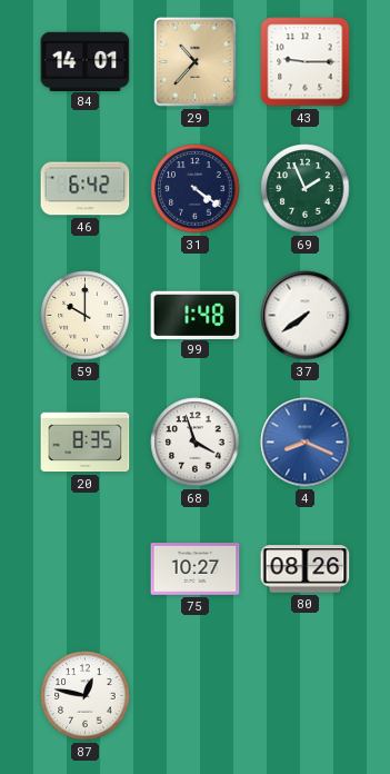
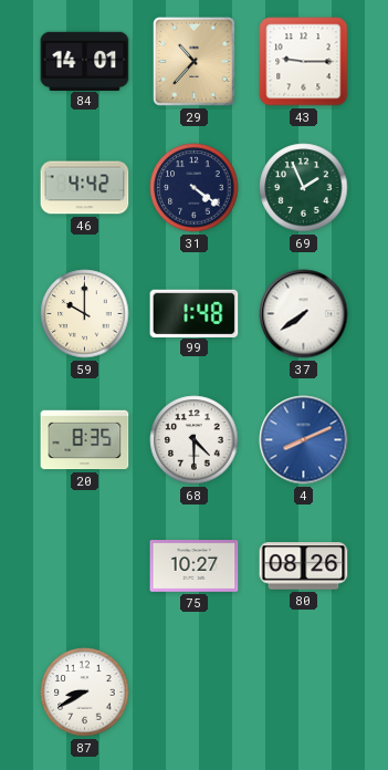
46: 6:42 -> 4:42 (85, 188)
68: 3:57 -> 4:30 (195, 440)
4: 8:19 -> 8:11 (304, 440)
87: 12:47 -> 8:40 (85, 693)
